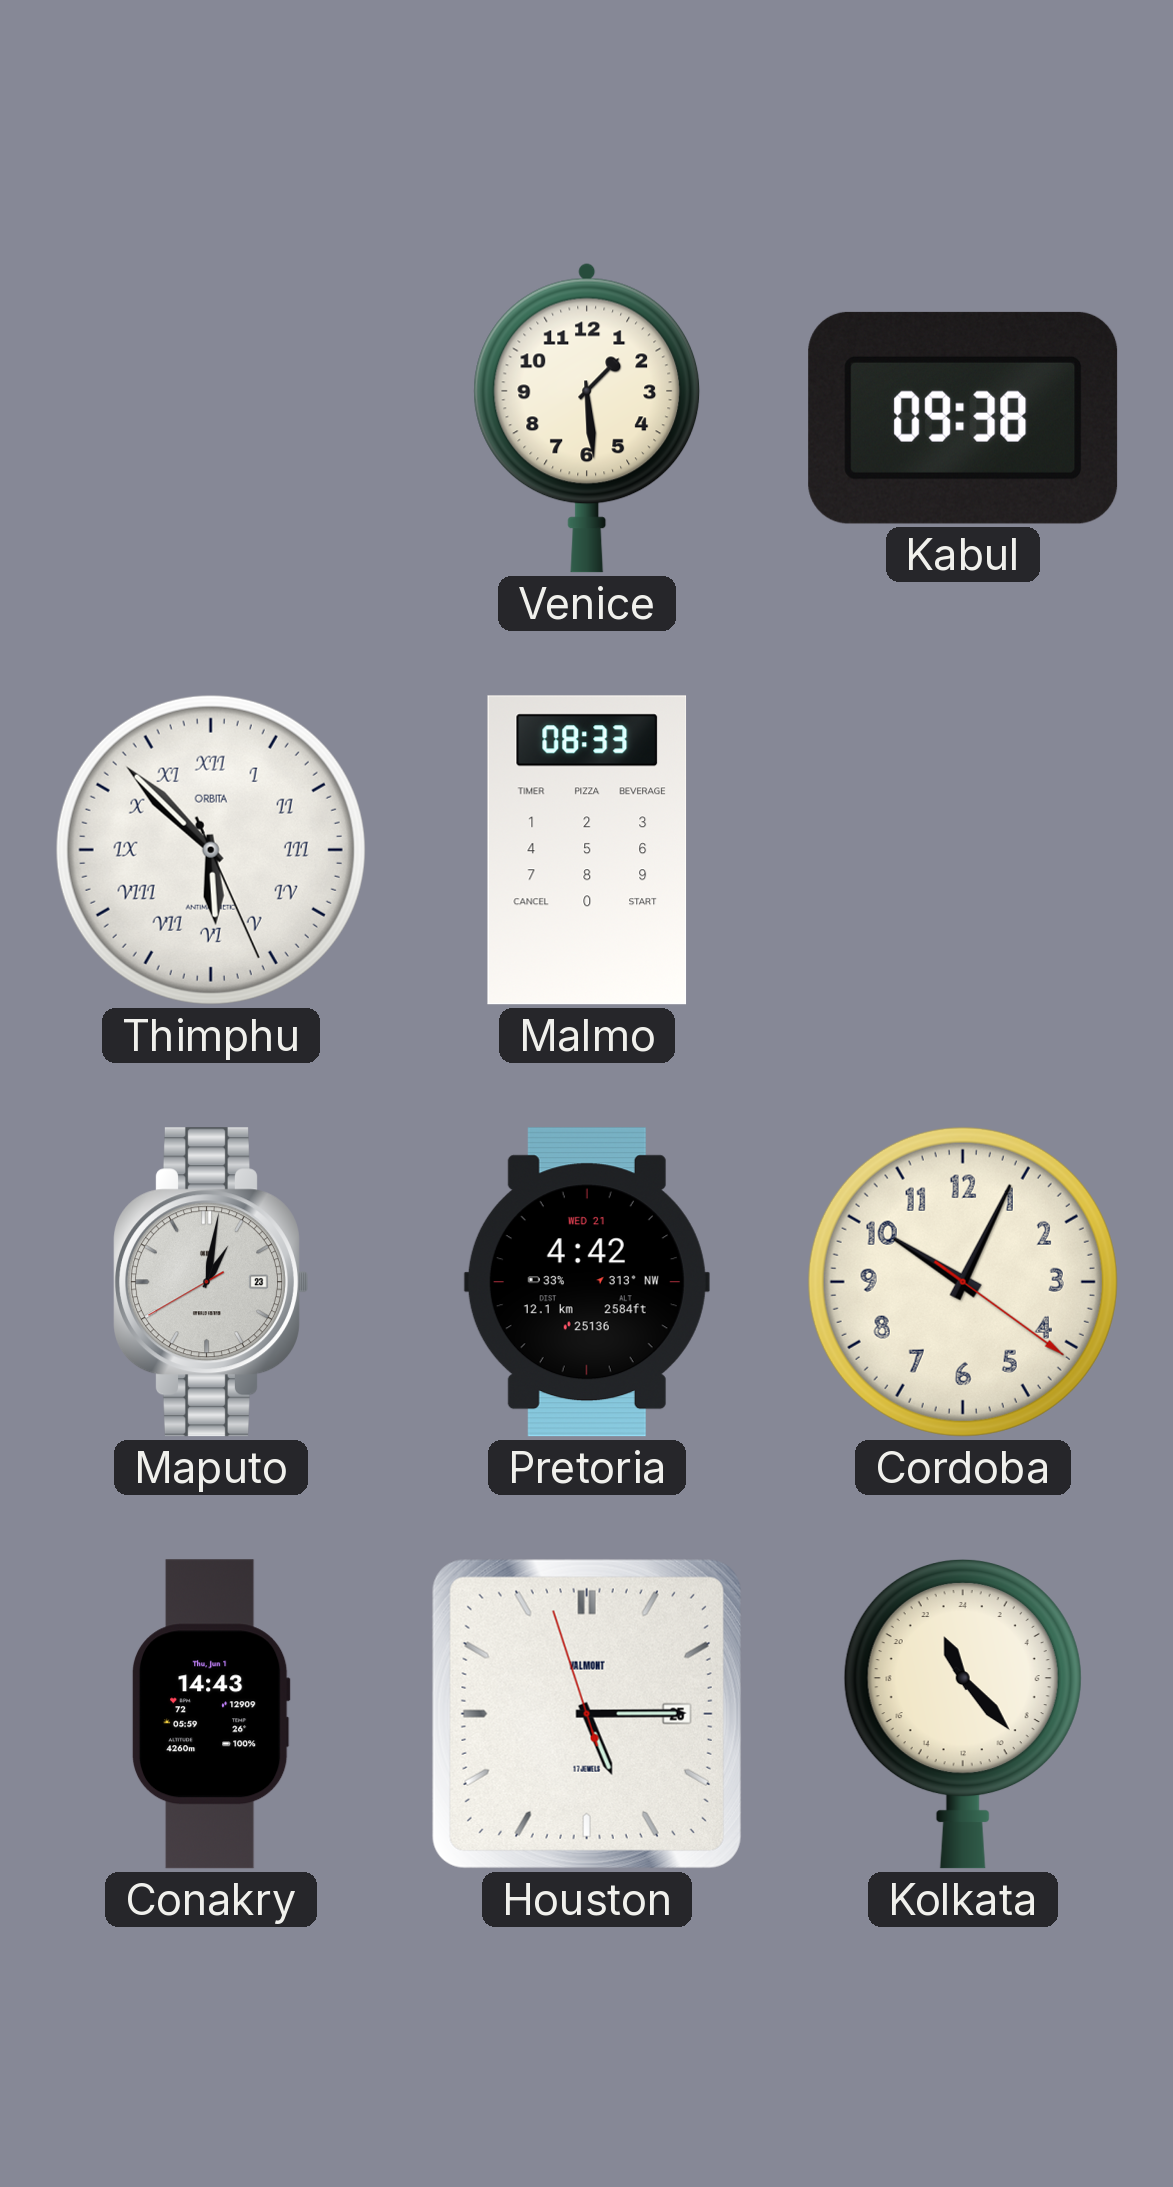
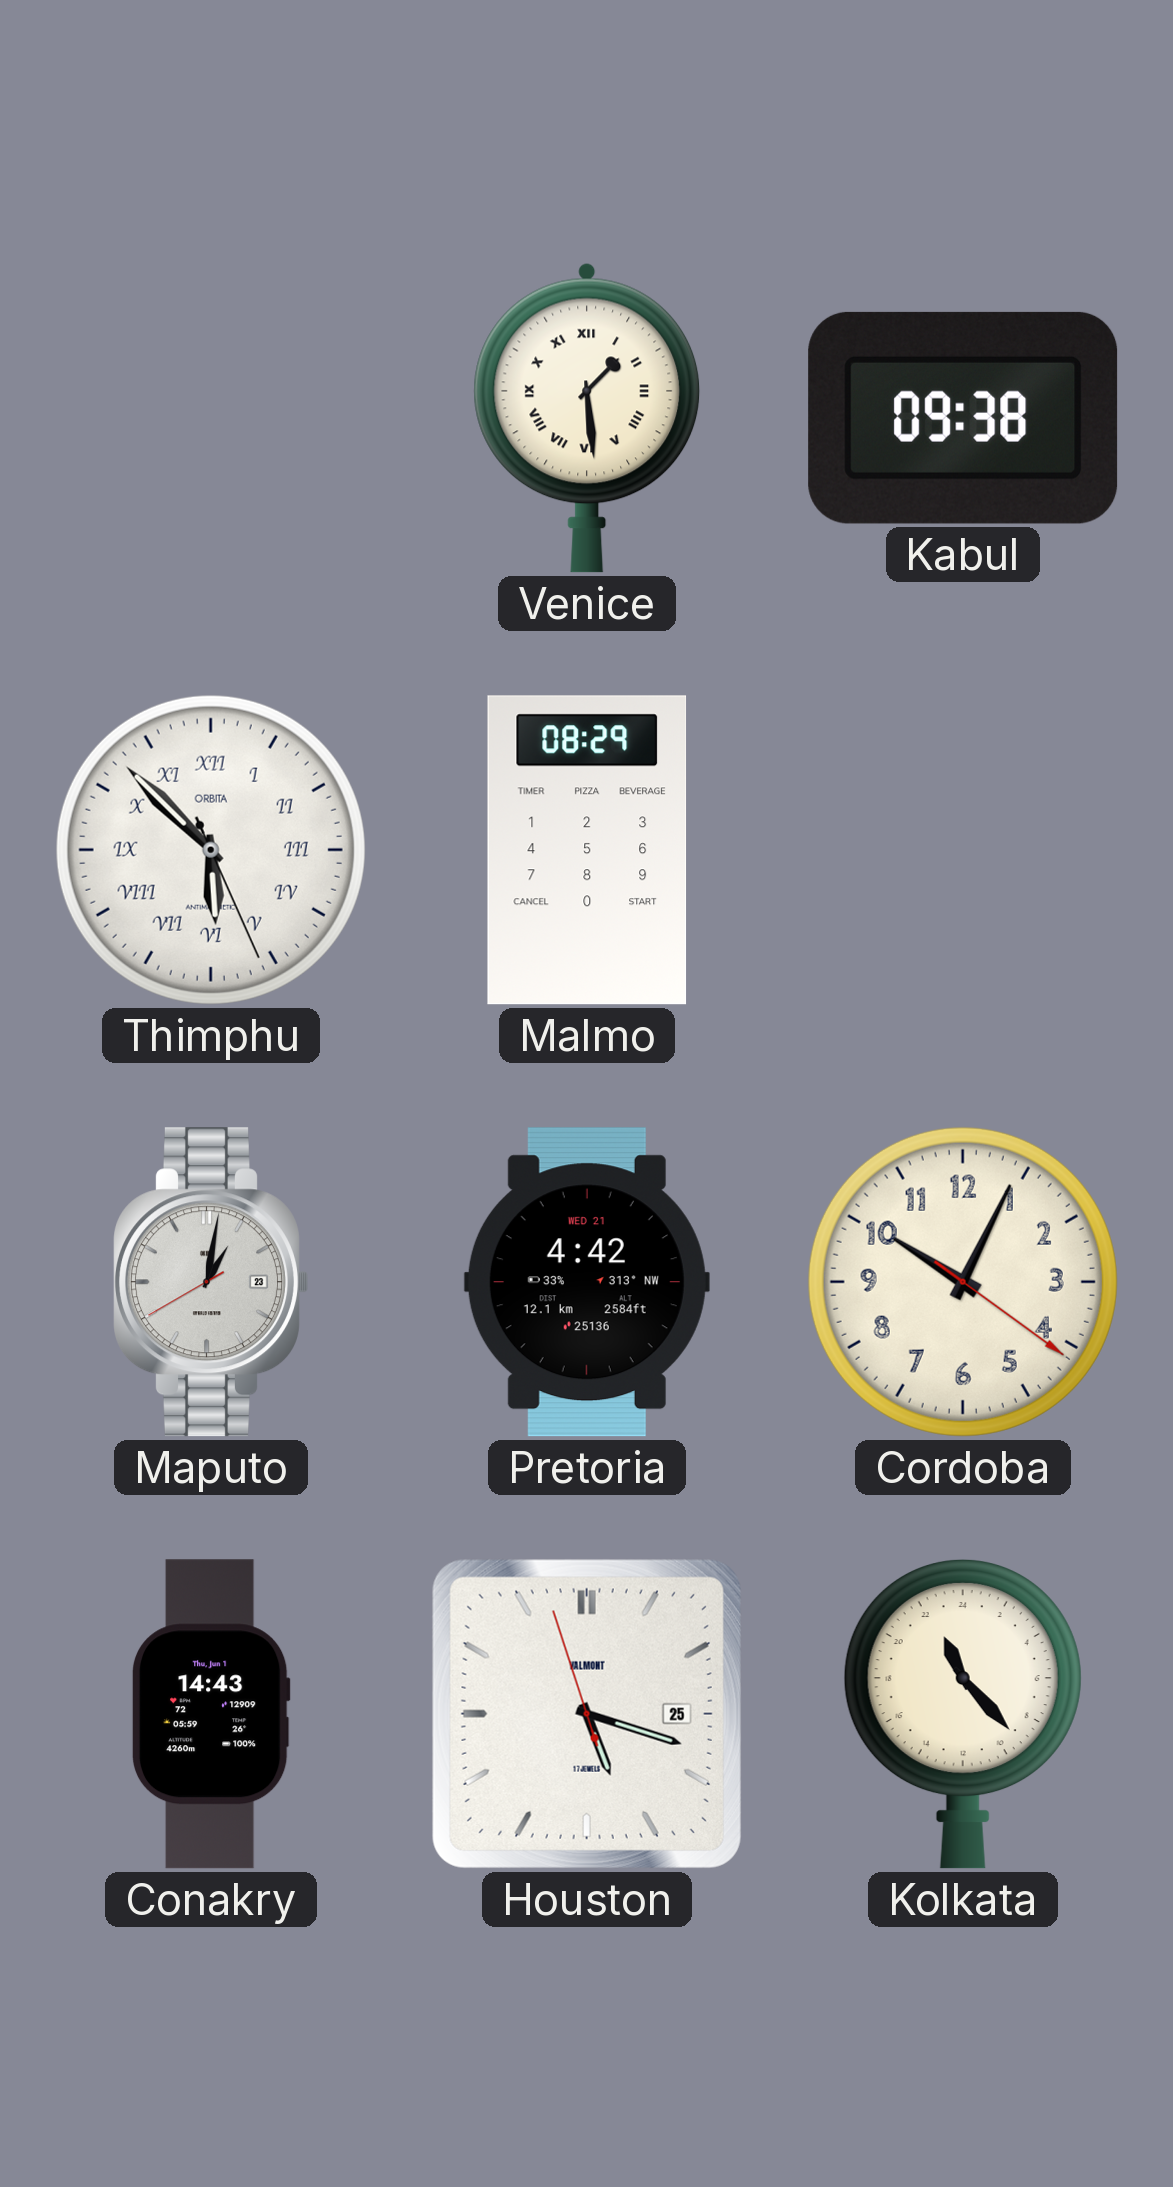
Venice numerals: Arabic -> Roman (587, 418)
Malmo: 08:33 -> 08:29 (587, 850)
Houston: 5:14 -> 5:17 (587, 1714)
